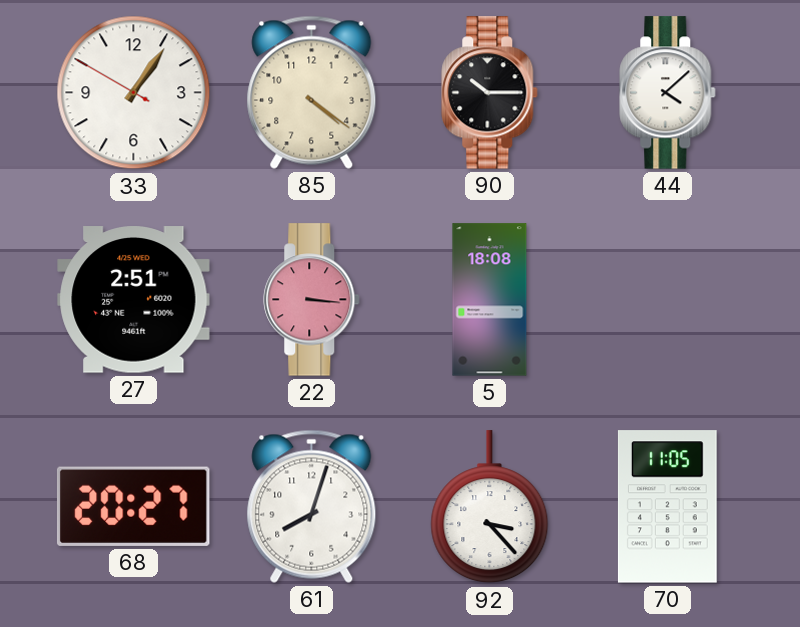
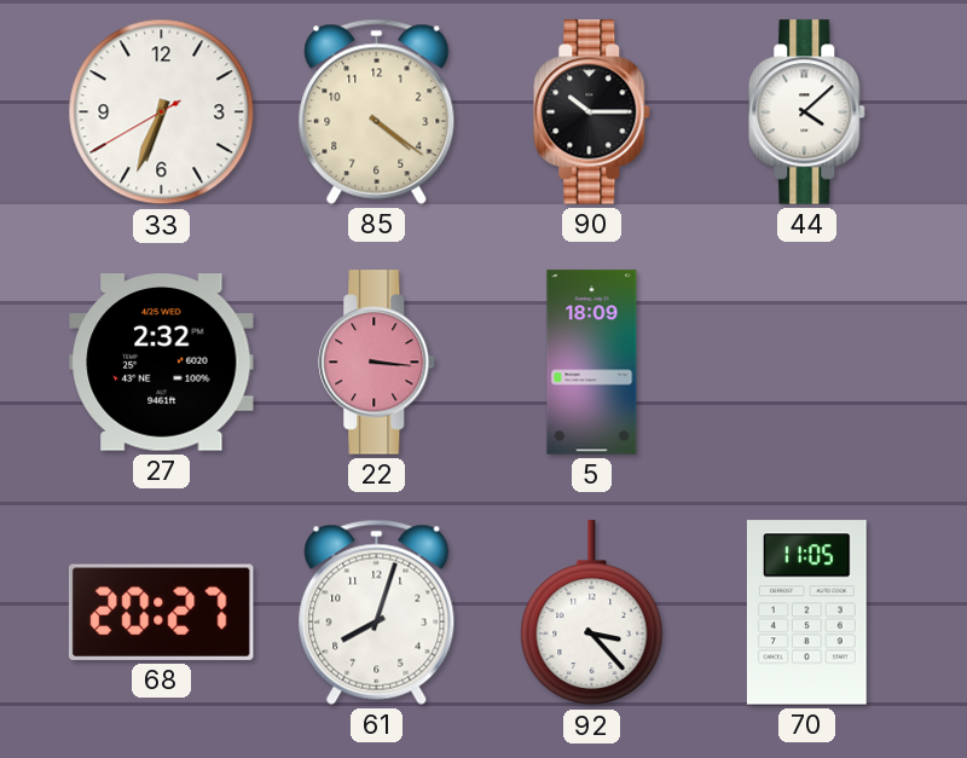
33: 1:05 -> 6:33 (162, 112)
27: 2:51 -> 2:32 (162, 363)
5: 18:08 -> 18:09 (592, 363)
